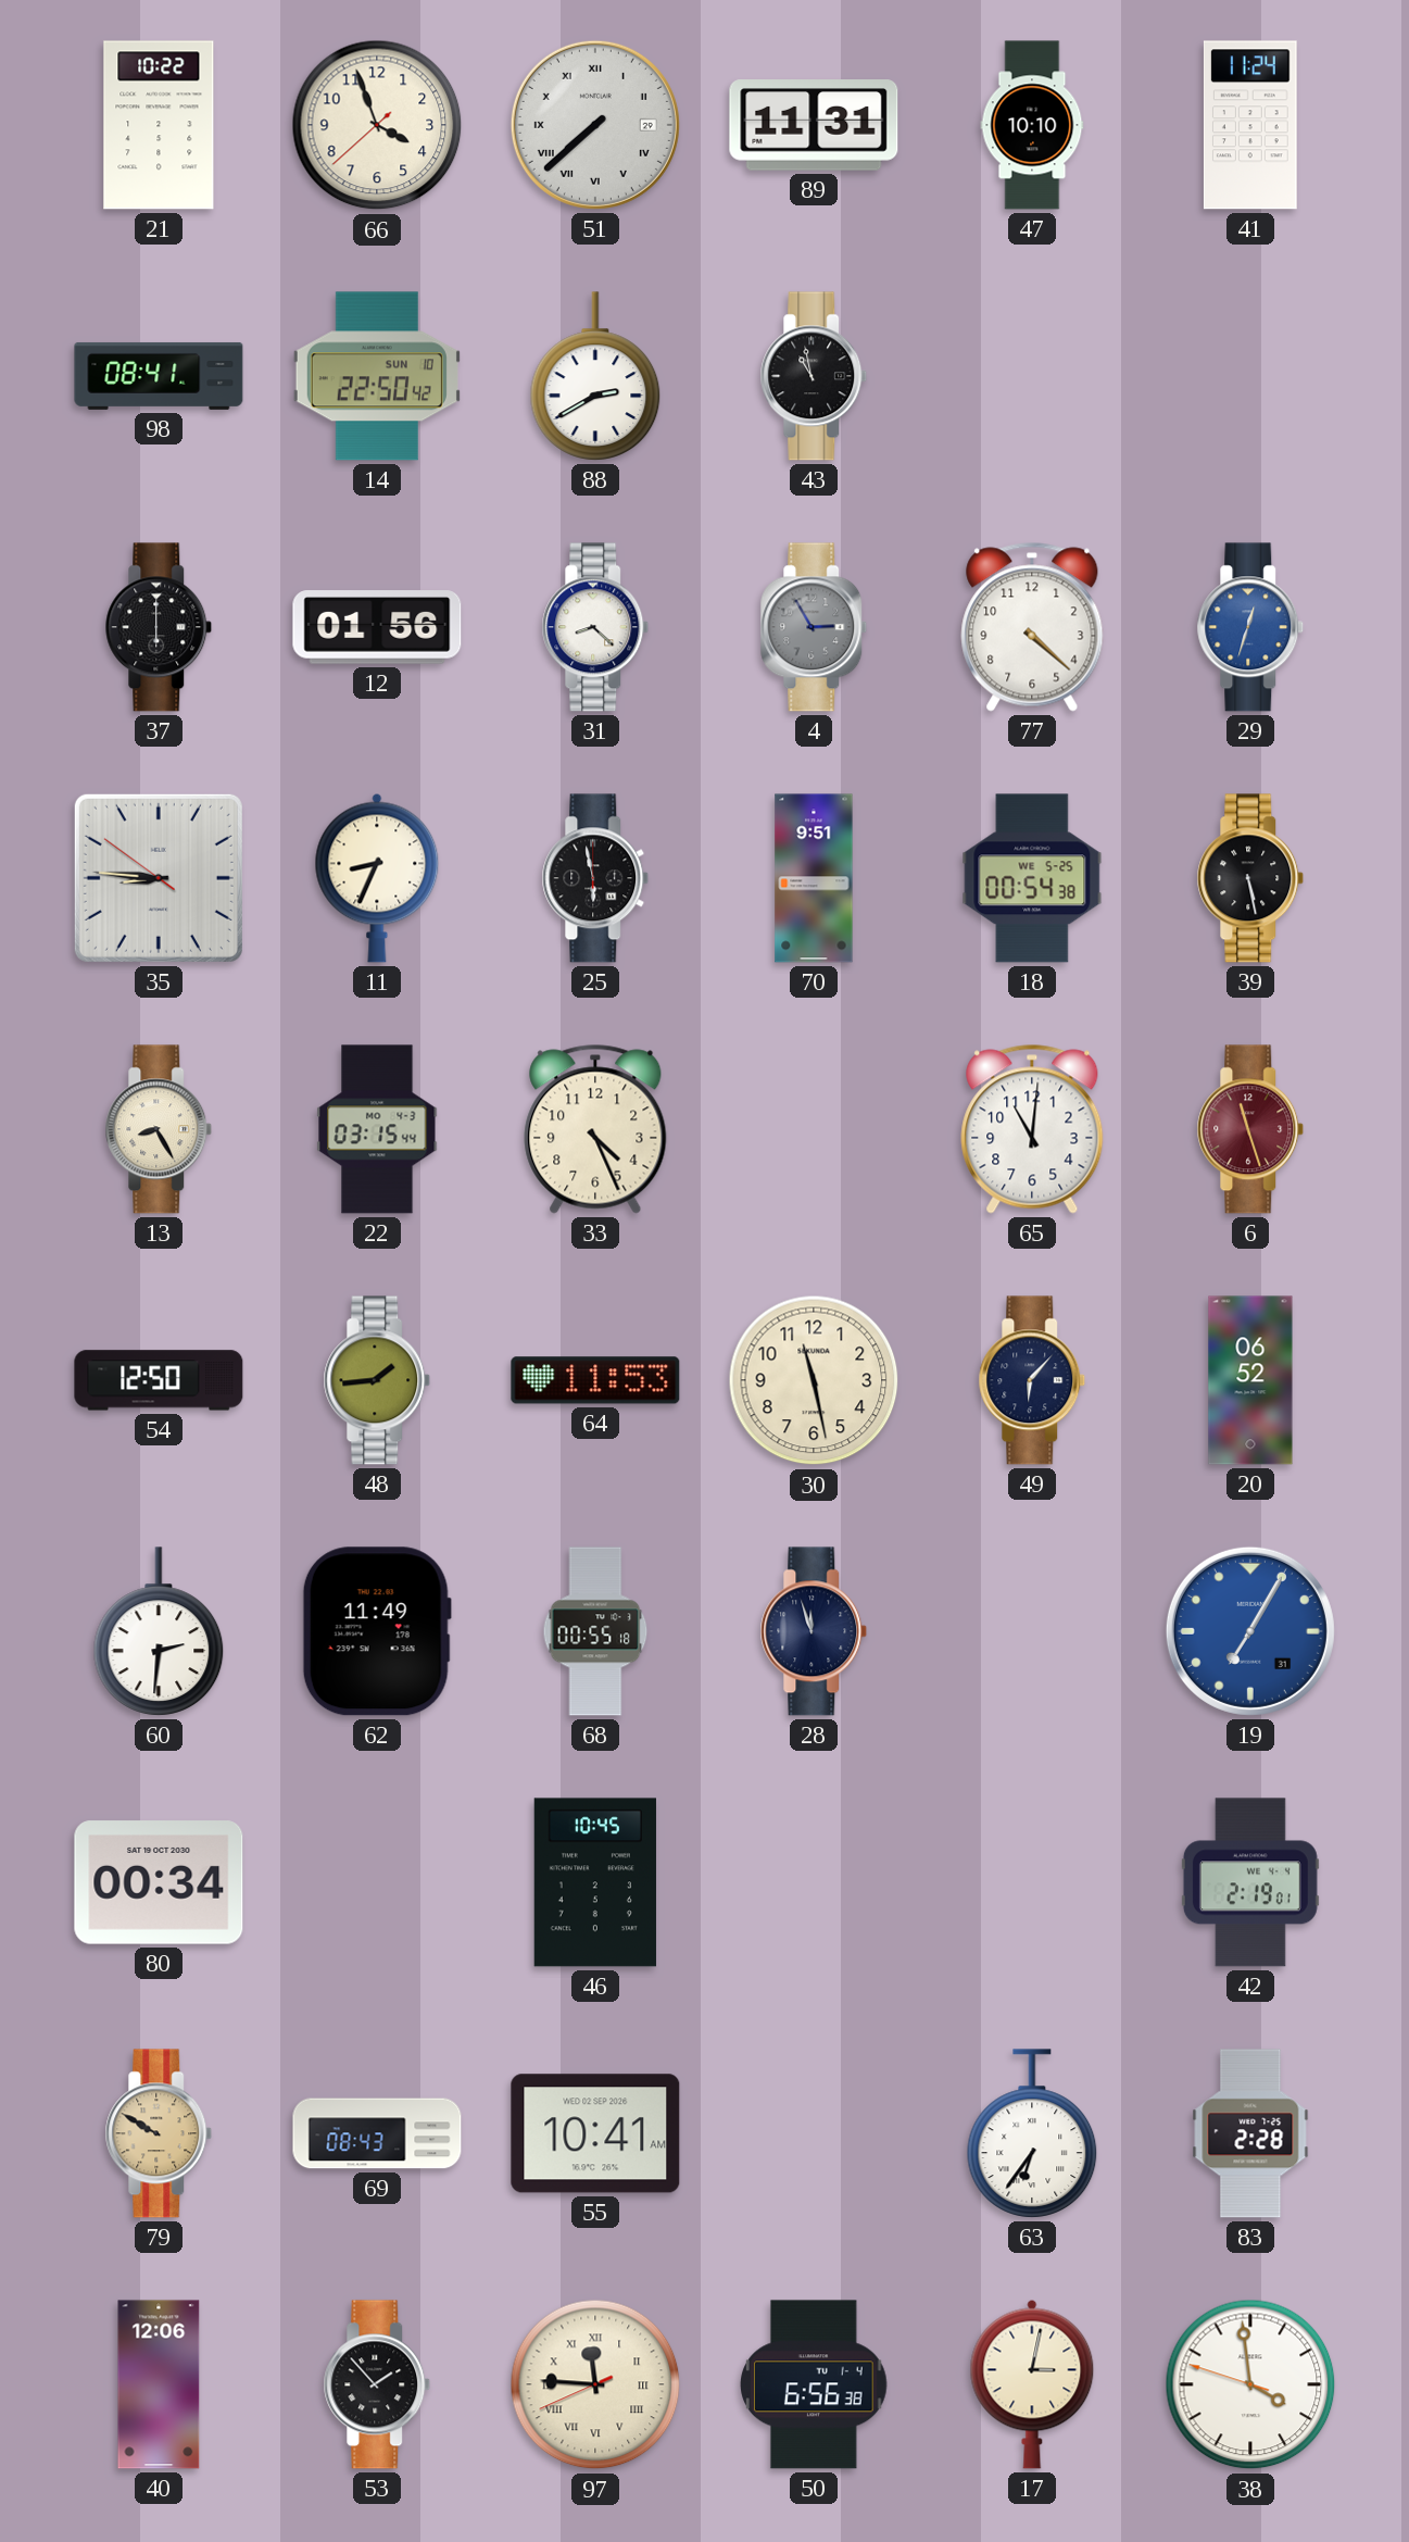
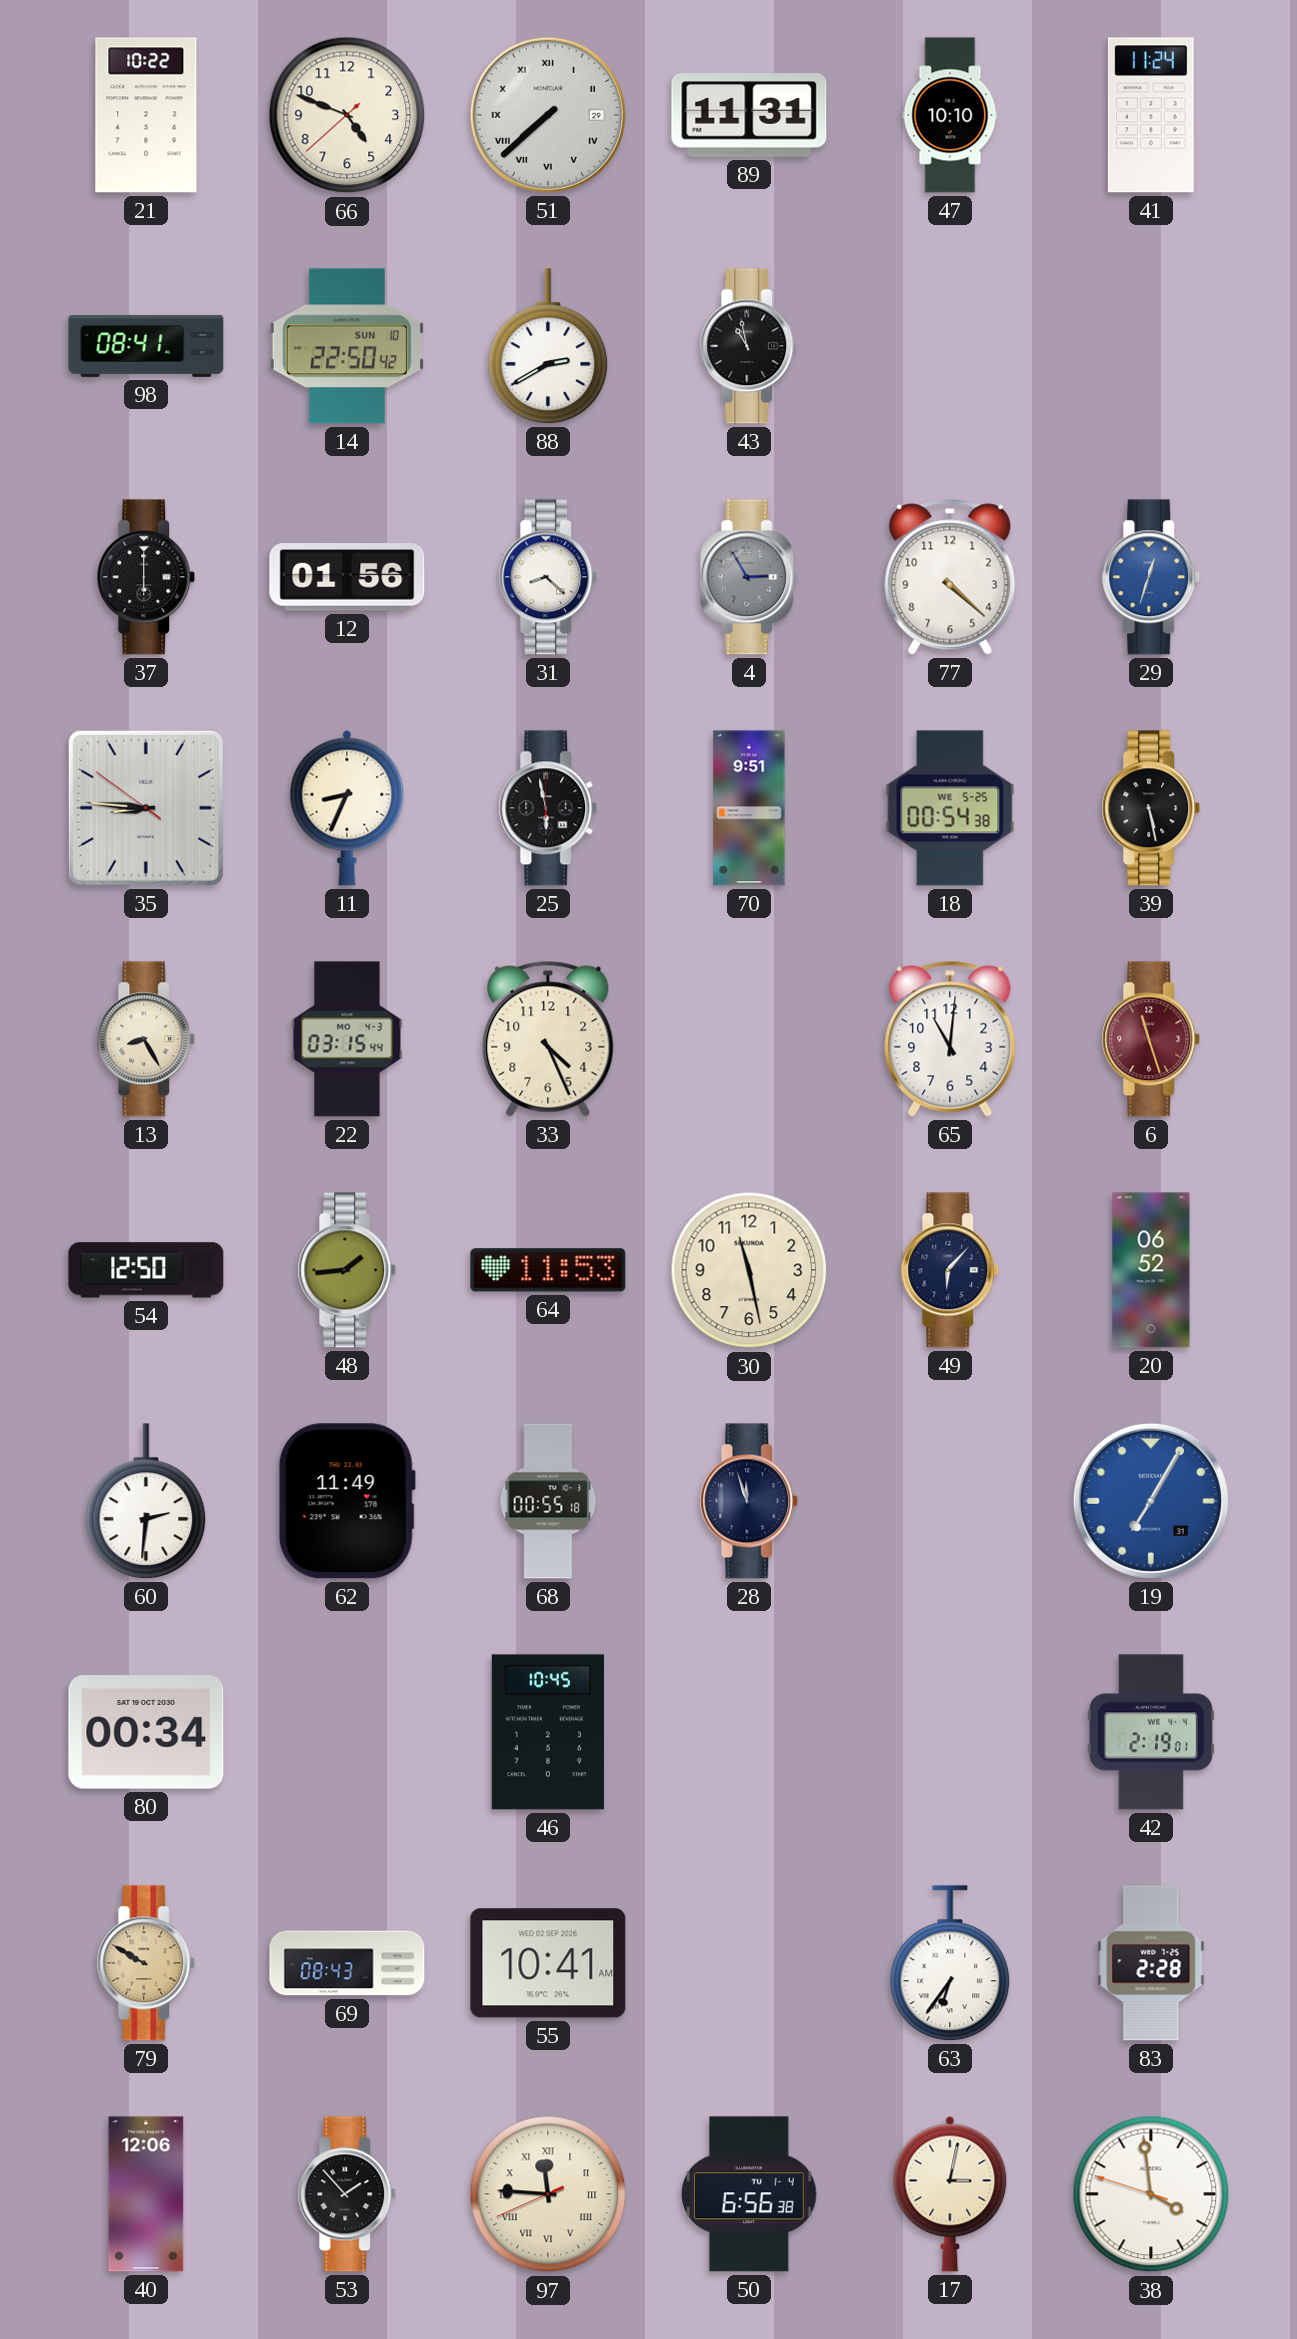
66: 3:56 -> 4:48 (347, 115)
